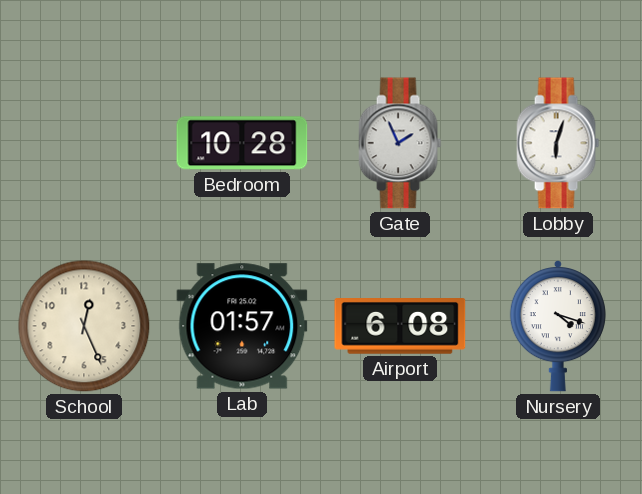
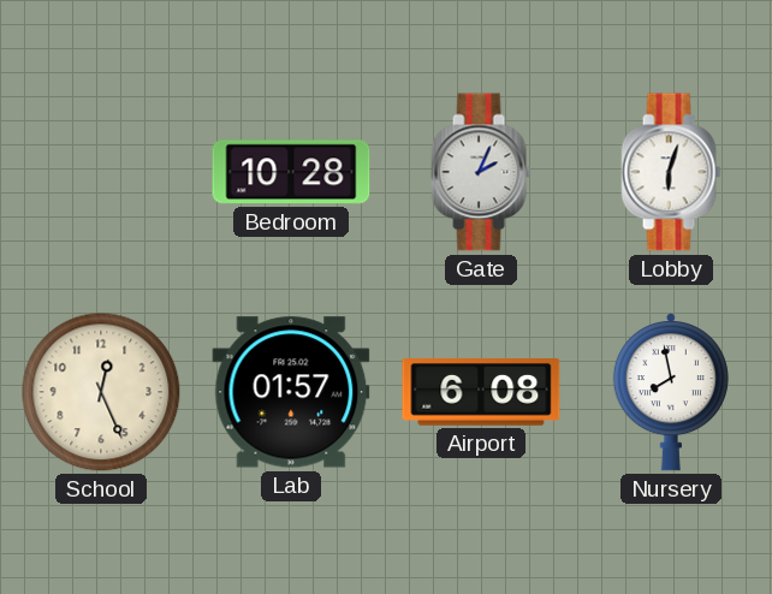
Gate: 1:56 -> 2:04 (481, 172)
Nursery: 4:18 -> 7:58 (671, 393)
